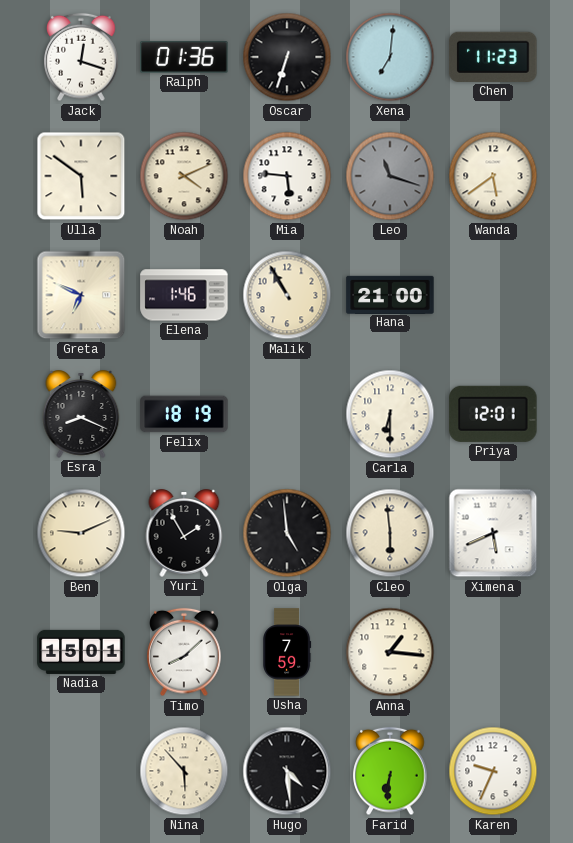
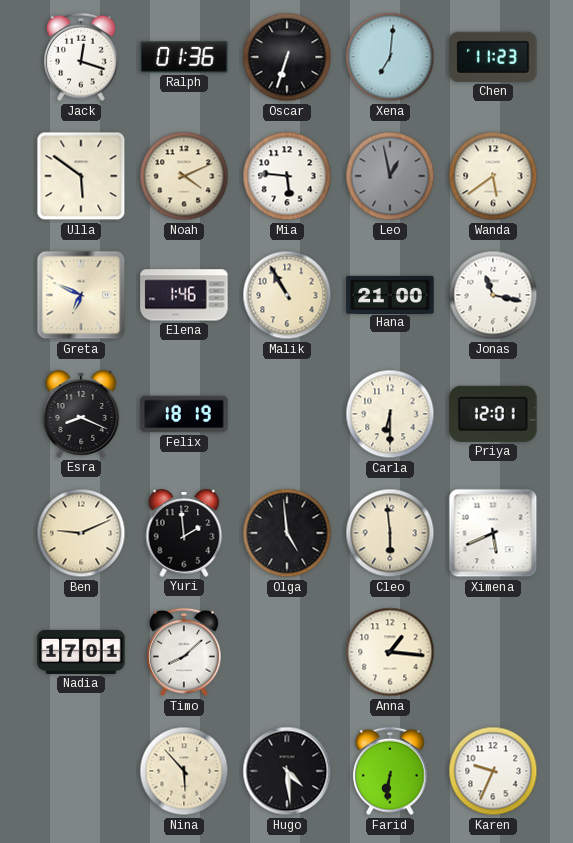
Leo: 11:18 -> 12:58 (390, 176)
Jonas: none -> 11:17 (493, 295)
Yuri: 1:55 -> 1:59 (184, 533)
Nadia: 15:01 -> 17:01 (81, 652)
Usha: 7:59 -> none (288, 652)
